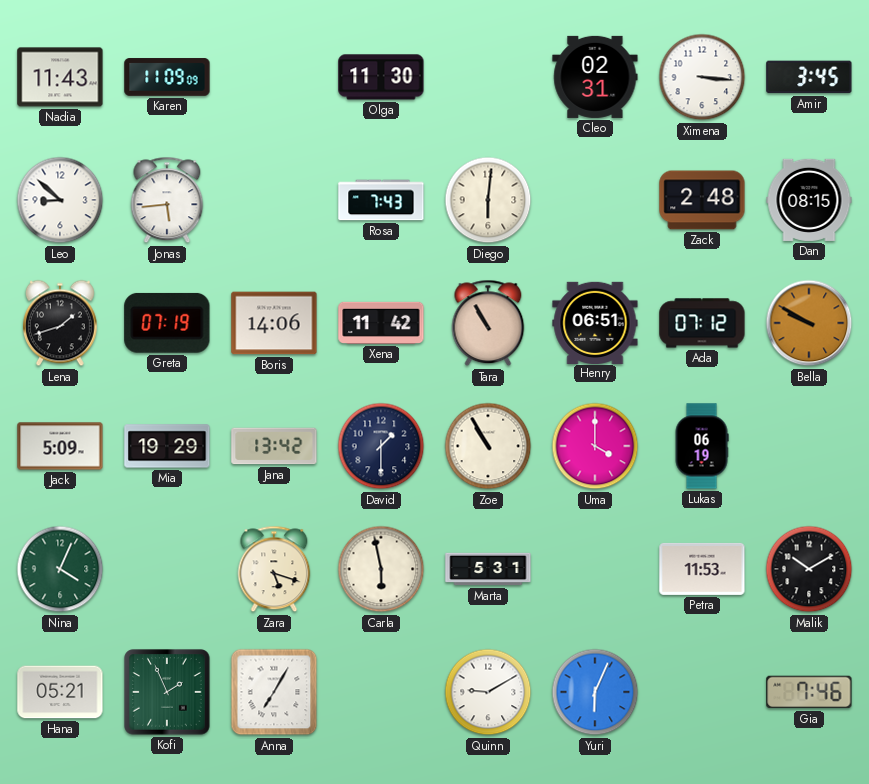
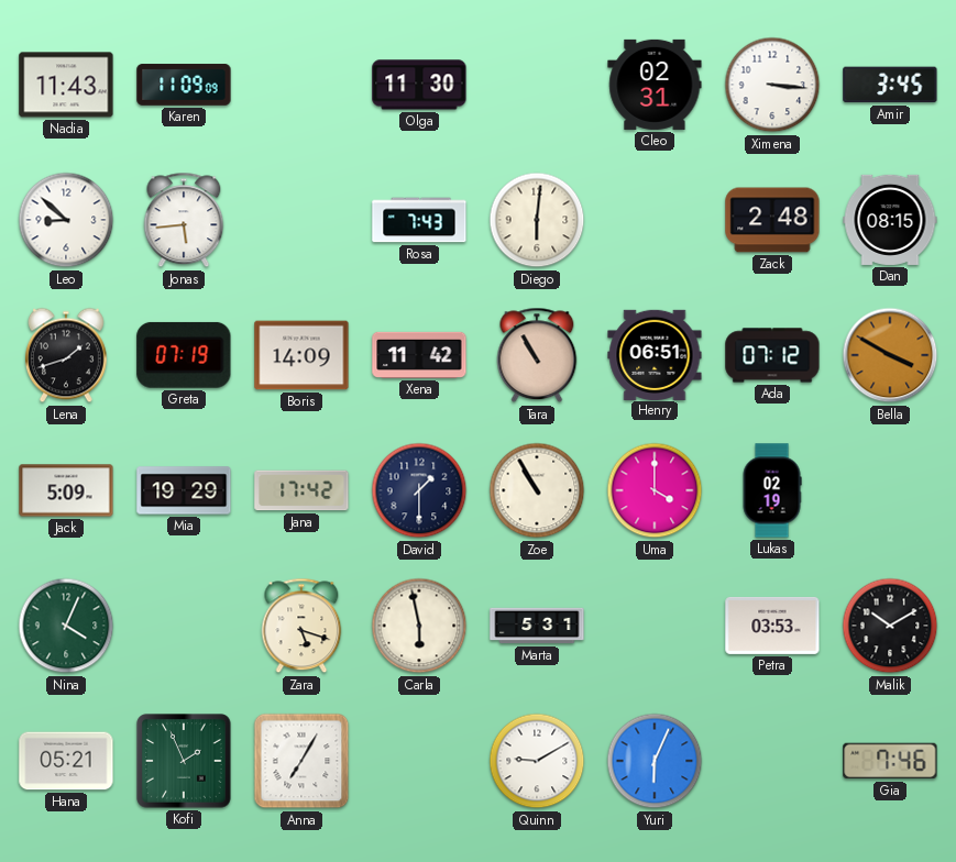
Boris: 14:06 -> 14:09 (301, 355)
Bella: 9:50 -> 3:50 (890, 355)
Jana: 13:42 -> 17:42 (301, 490)
Lukas: 06:19 -> 02:19 (772, 490)
Petra: 11:53 -> 03:53 (772, 626)
